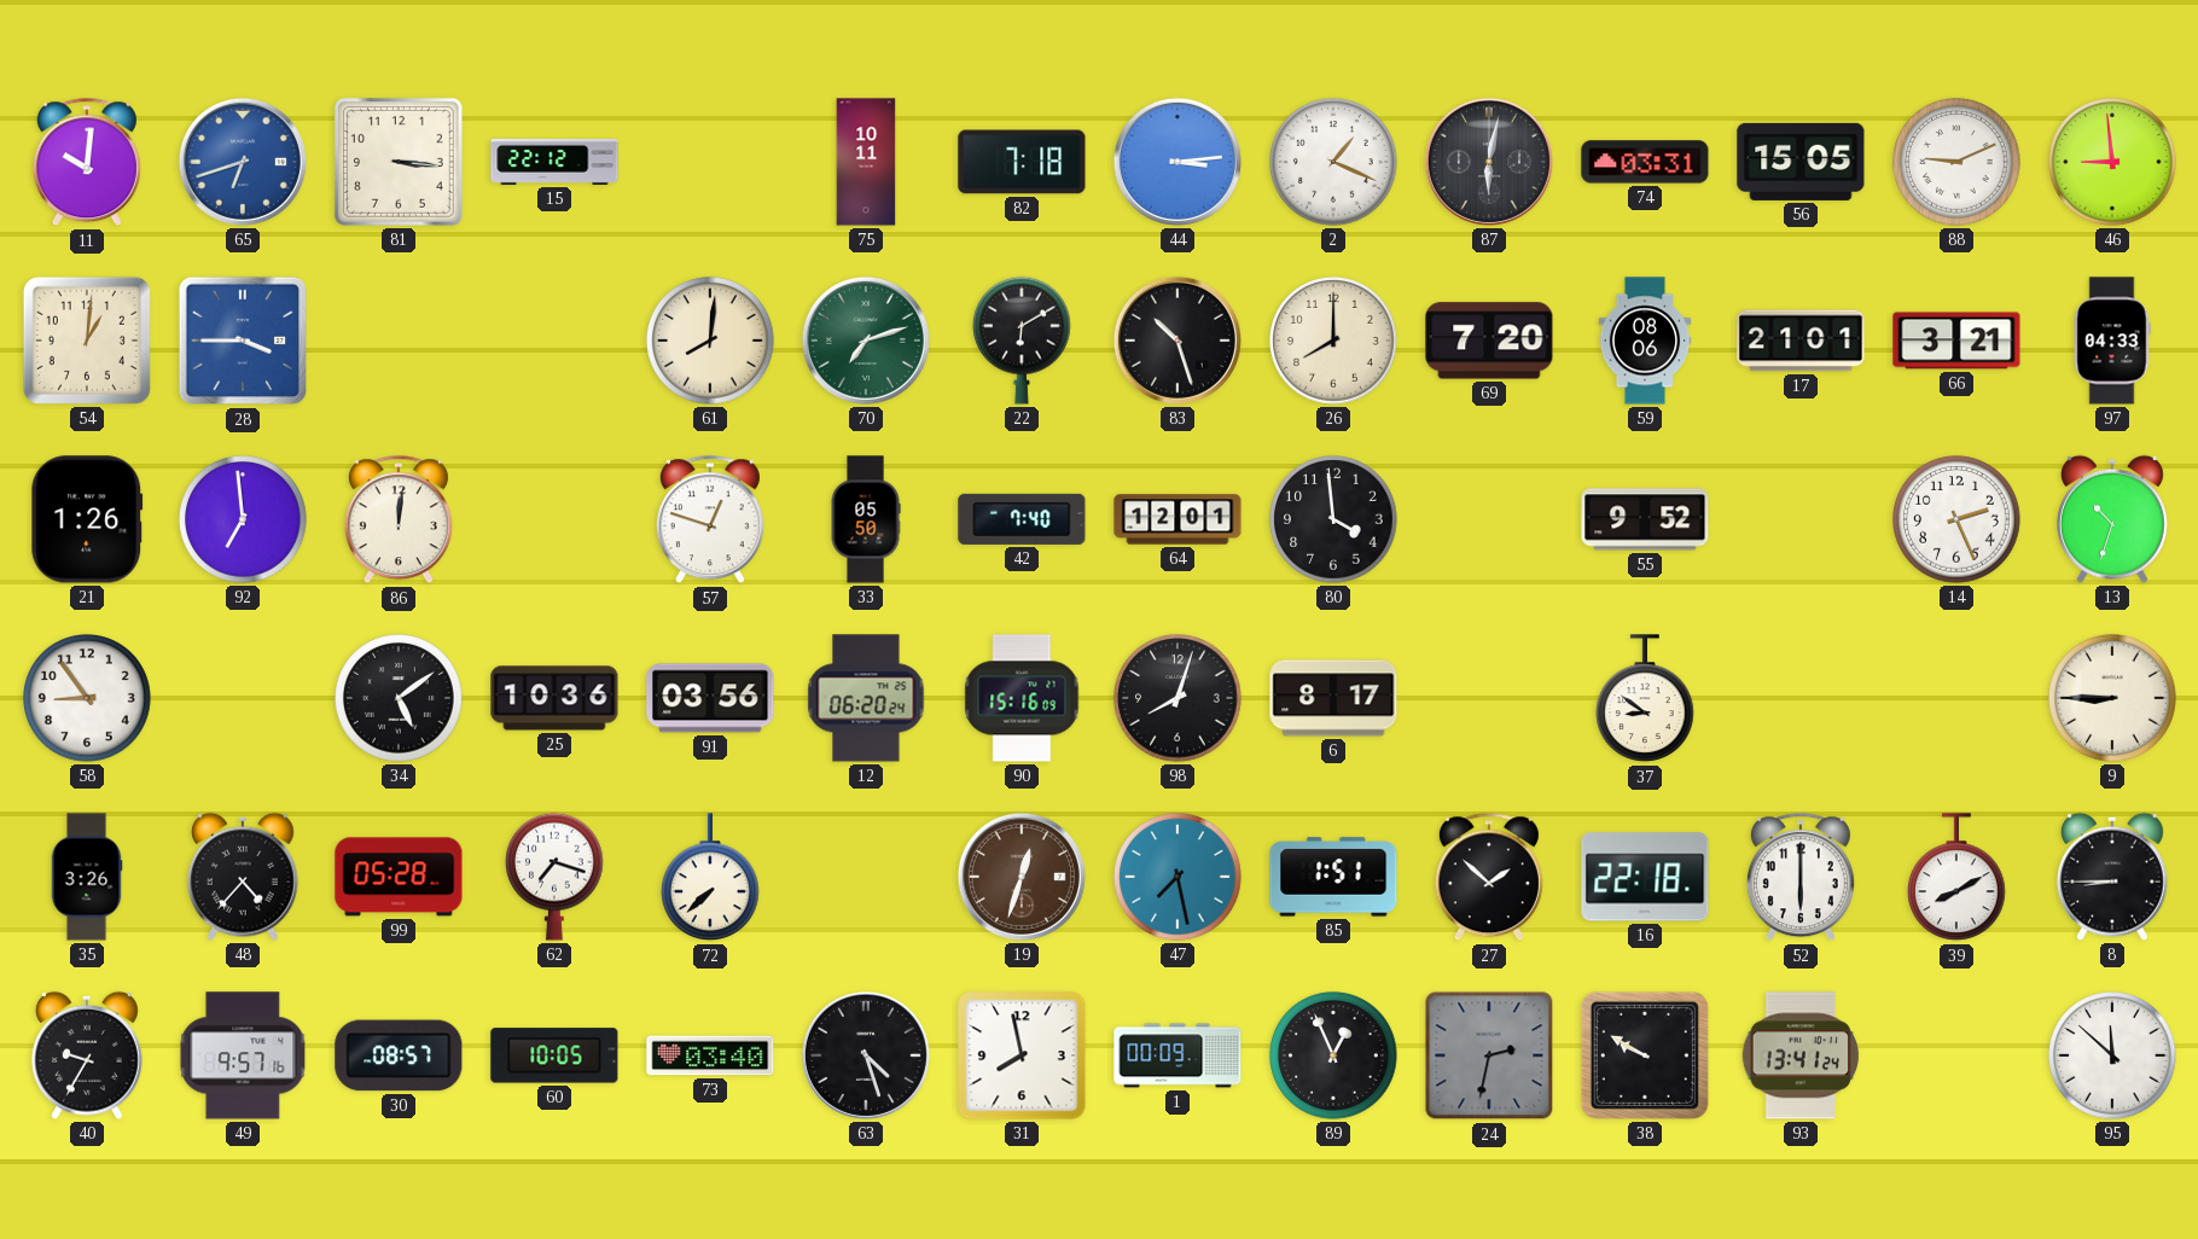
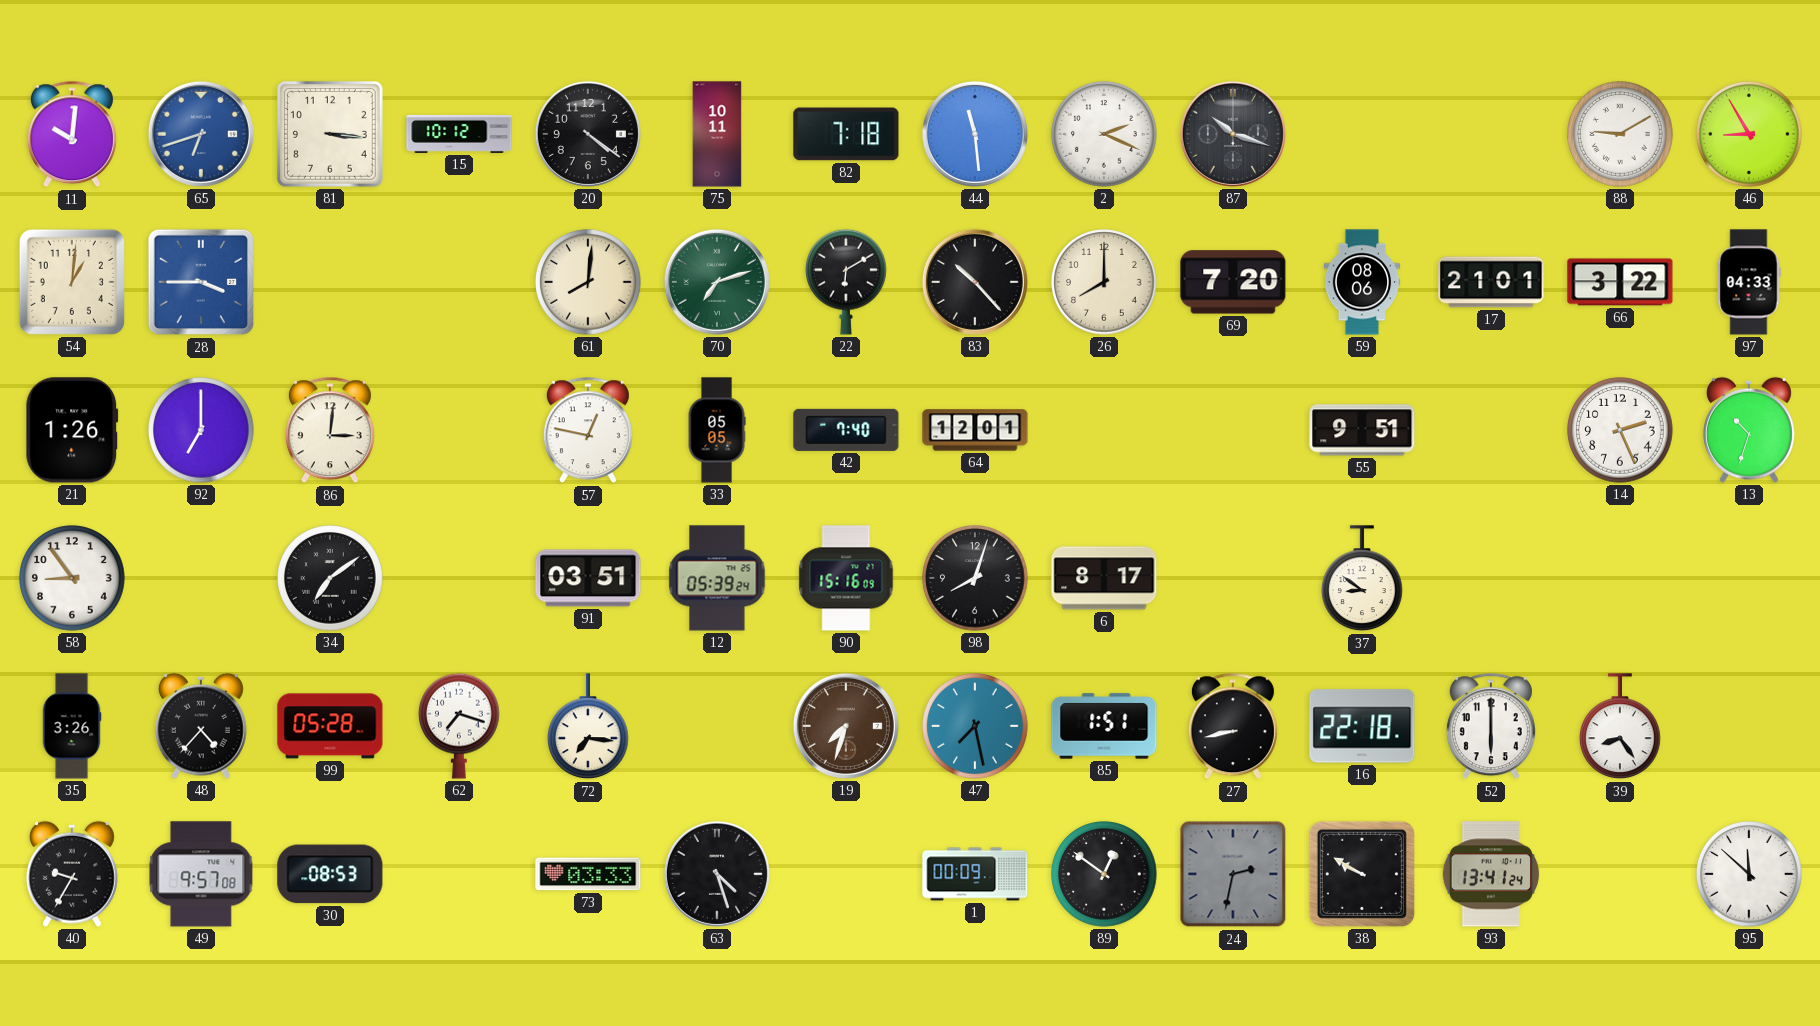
15: 22:12 -> 10:12 (459, 134)
20: none -> 4:21 (588, 134)
44: 3:14 -> 11:29 (975, 134)
2: 1:19 -> 2:19 (1104, 134)
87: 6:02 -> 10:18 (1233, 134)
74: 03:31 -> none (1645, 162)
56: 15:05 -> none (1801, 162)
88: 9:11 -> 9:10 (1620, 134)
46: 8:59 -> 8:55 (1749, 134)
83: 10:27 -> 10:23 (975, 282)
66: 3:21 -> 3:22 (1620, 282)
92: 6:59 -> 7:00 (201, 430)
86: 12:01 -> 3:01 (330, 431)
57: 12:48 -> 12:47 (588, 431)
33: 05:50 -> 05:05 (717, 430)
80: 3:59 -> none (1333, 519)
55: 9:52 -> 9:51 (1362, 430)
34: 5:09 -> 7:09 (330, 578)
25: 10:36 -> none (554, 698)
91: 03:56 -> 03:51 (588, 578)
12: 06:20 -> 05:39 (717, 578)
9: 8:45 -> none (2112, 698)
72: 7:38 -> 7:16 (589, 727)
19: 12:33 -> 7:33 (846, 726)
27: 1:52 -> 8:43 (1233, 727)
39: 8:10 -> 8:24 (1621, 727)
8: 8:45 -> none (2112, 877)
49: 9:57:16 -> 9:57:08 (201, 874)
30: 08:57 -> 08:53 (330, 874)
60: 10:05 -> none (554, 1055)
73: 03:40 -> 03:33 (588, 874)
31: 7:58 -> none (1022, 1055)
89: 12:56 -> 12:51 (1104, 874)
